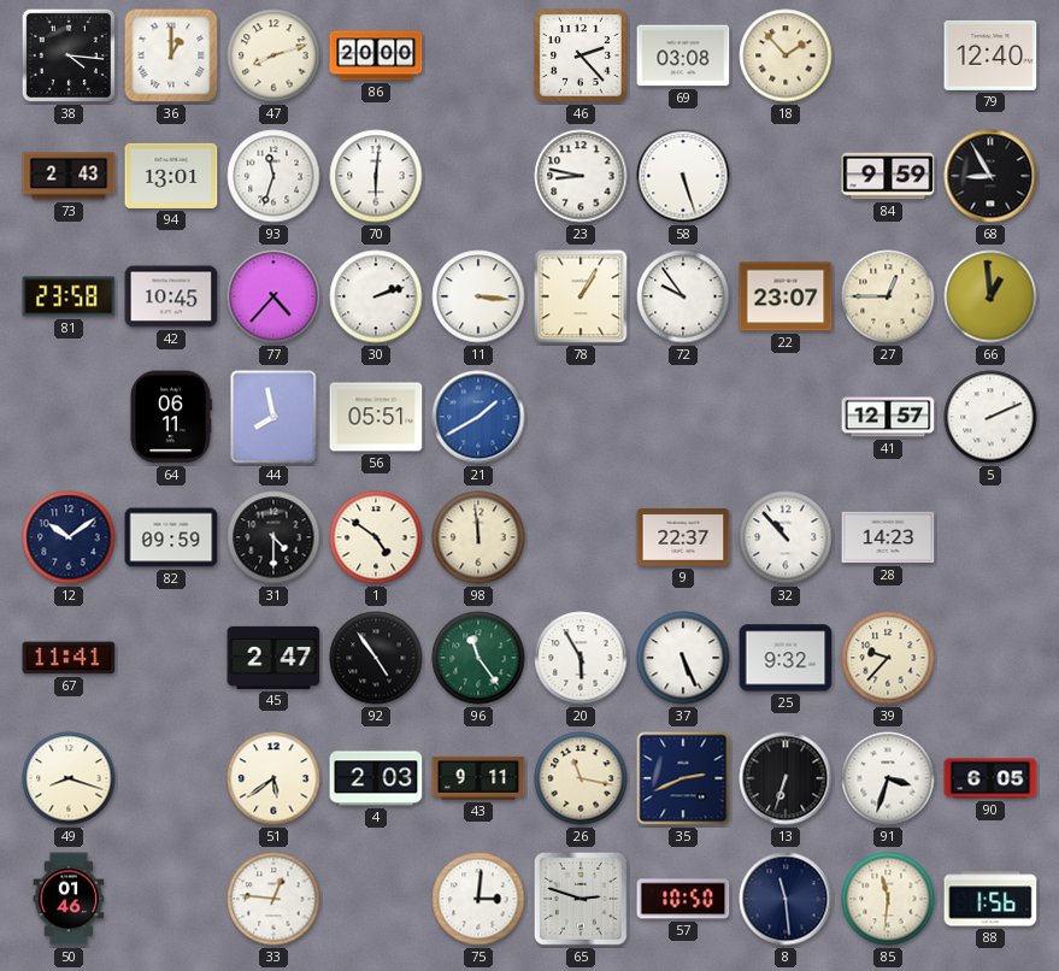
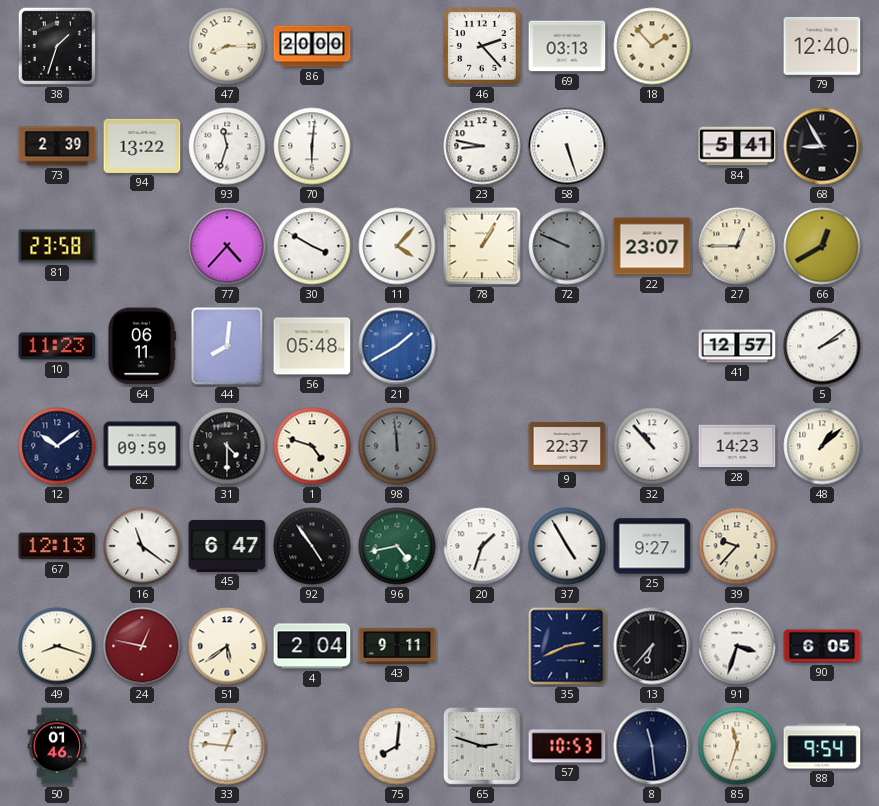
38: 4:16 -> 1:33 (57, 46)
36: 1:00 -> none (171, 55)
47: 8:12 -> 8:15 (227, 46)
69: 03:08 -> 03:13 (567, 46)
73: 2:43 -> 2:39 (57, 146)
94: 13:01 -> 13:22 (142, 146)
84: 9:59 -> 5:41 (737, 146)
42: 10:45 -> none (171, 296)
30: 2:12 -> 3:50 (312, 246)
11: 3:16 -> 4:07 (397, 246)
72: 9:54 -> 9:49 (567, 246)
72 dial: white -> grey (567, 246)
66: 12:59 -> 12:40 (822, 246)
10: none -> 11:23 (57, 346)
44: 7:58 -> 8:01 (227, 346)
56: 05:51 -> 05:48 (312, 346)
5: 2:11 -> 2:09 (822, 346)
1: 4:51 -> 4:48 (312, 446)
98 dial: cream -> grey (397, 446)
48: none -> 1:08 (822, 446)
67: 11:41 -> 12:13 (57, 546)
16: none -> 11:21 (142, 546)
45: 2:47 -> 6:47 (227, 546)
96: 11:24 -> 4:43 (397, 546)
20: 5:55 -> 1:33 (482, 546)
37: 5:26 -> 4:55 (567, 546)
25: 9:32 -> 9:27 (652, 546)
24: none -> 12:47 (142, 646)
4: 2:03 -> 2:04 (312, 646)
26: 11:17 -> none (581, 778)
13: 6:33 -> 6:37 (652, 646)
75: 3:01 -> 8:01 (397, 746)
57: 10:50 -> 10:53 (567, 746)
85: 11:31 -> 11:33 (737, 746)
88: 1:56 -> 9:54 (822, 746)
